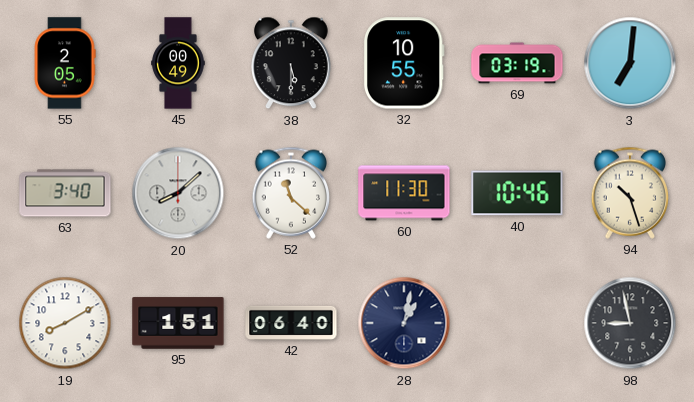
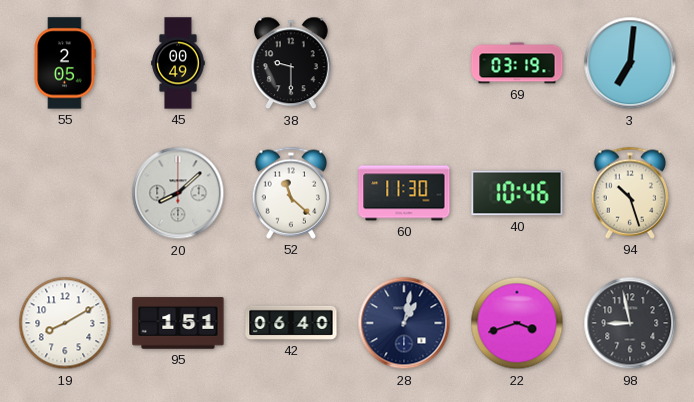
38: 5:30 -> 9:30 (292, 63)
32: 10:55 -> none (404, 63)
63: 3:40 -> none (65, 193)
22: none -> 3:42 (517, 323)
